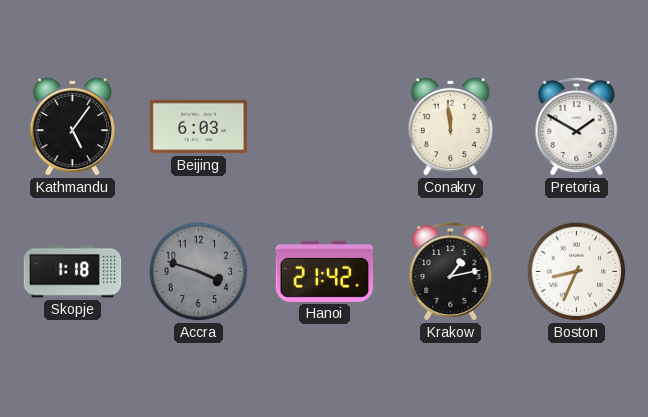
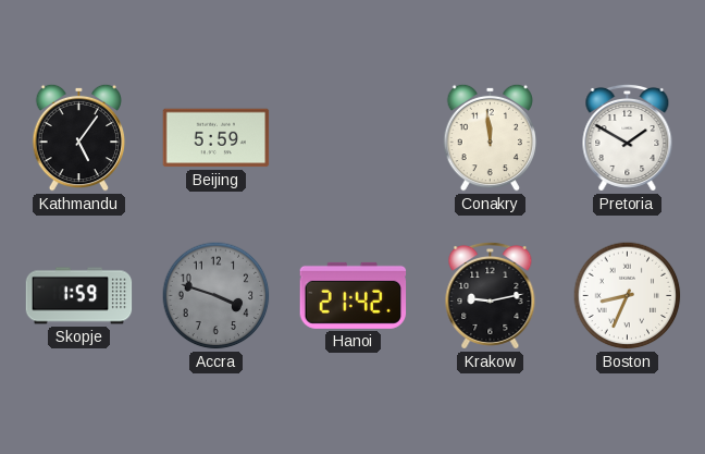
Beijing: 6:03 -> 5:59 (217, 138)
Skopje: 1:18 -> 1:59 (79, 296)
Krakow: 1:13 -> 9:13 (491, 295)
